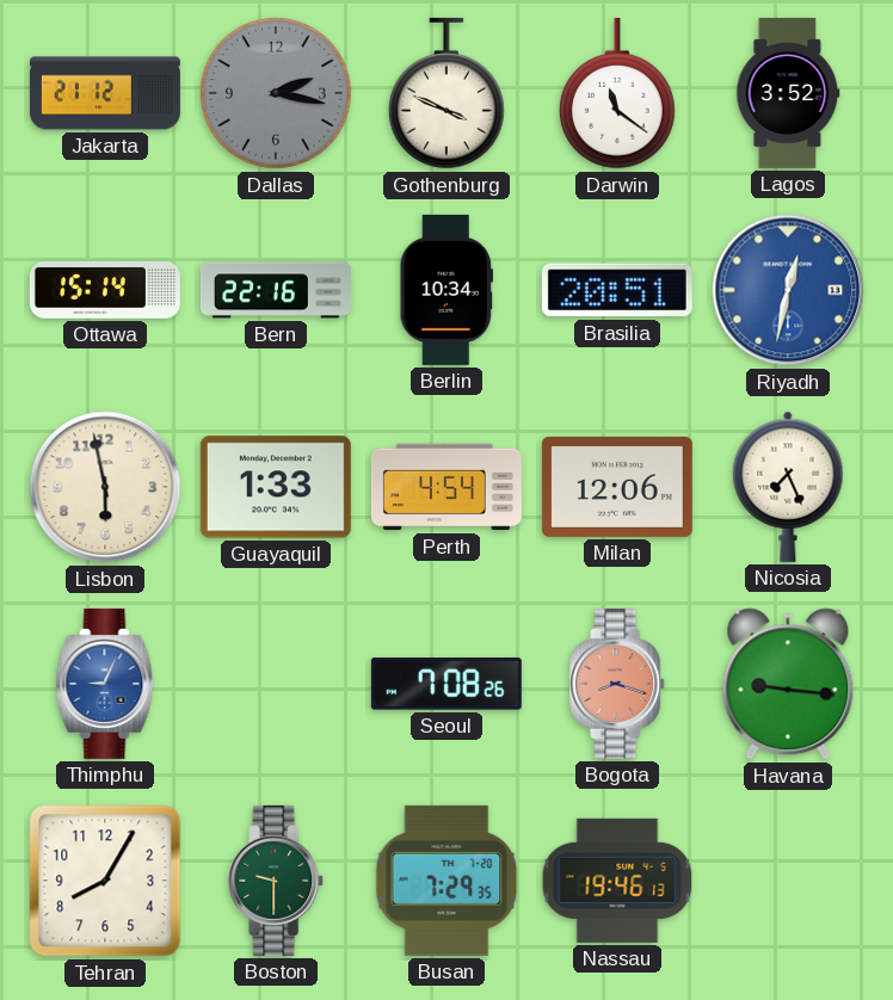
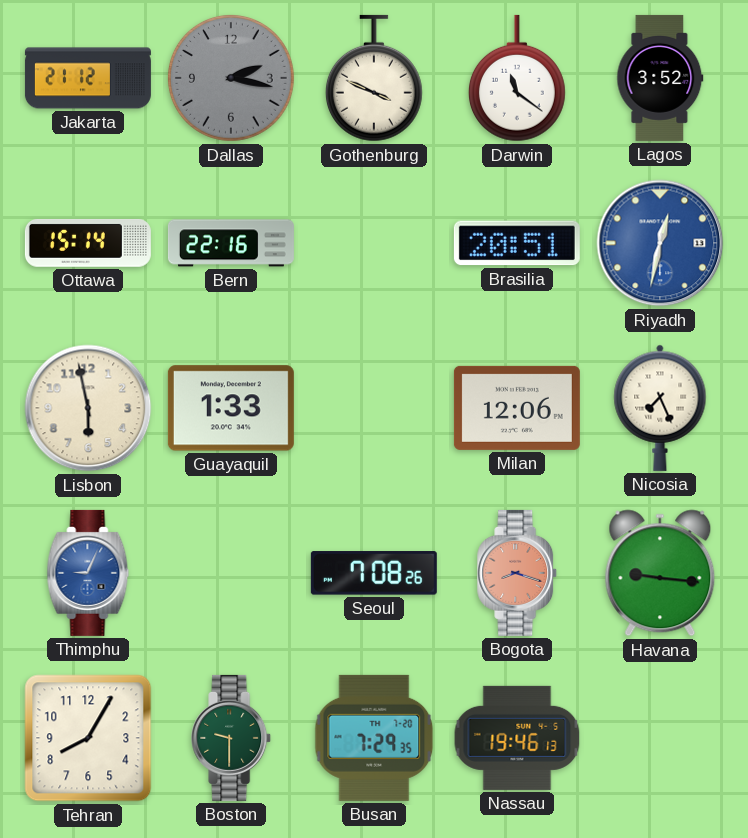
Berlin: 10:34 -> none (445, 290)
Perth: 4:54 -> none (446, 487)
